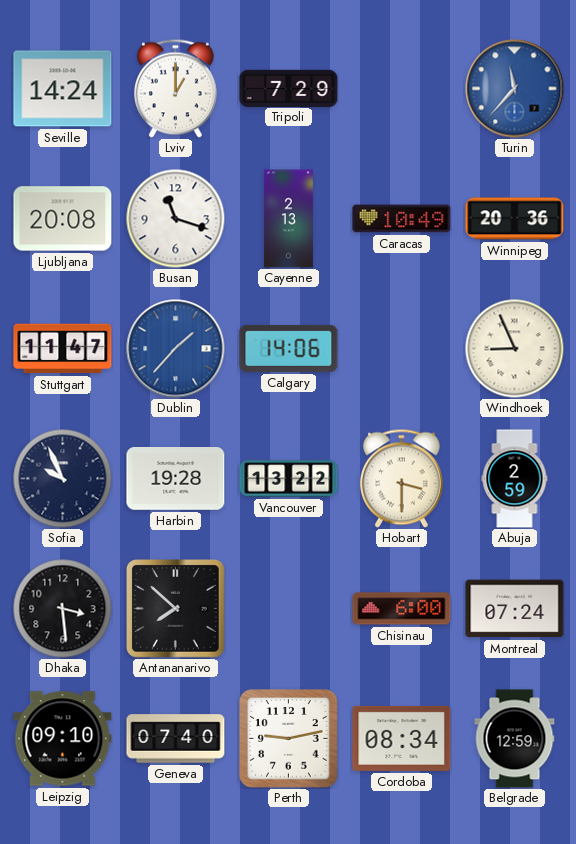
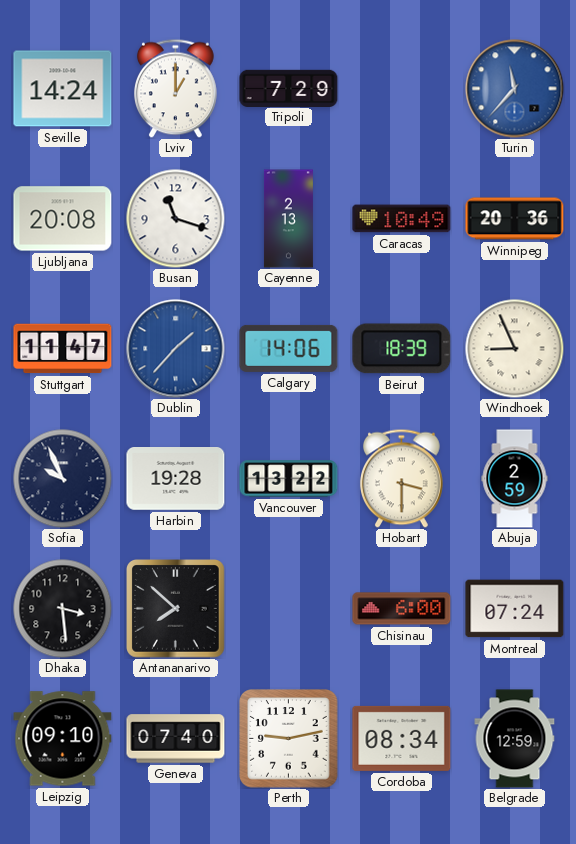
Beirut: none -> 18:39 (402, 349)
